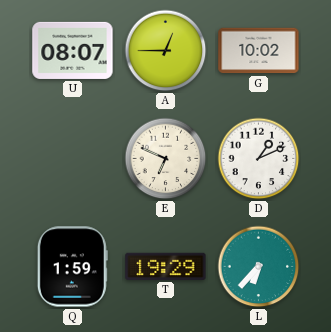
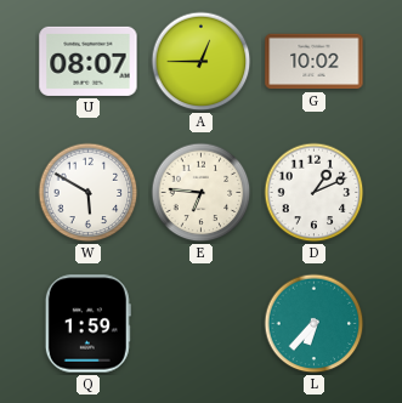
W: none -> 5:50 (89, 193)
E: 6:49 -> 6:46 (202, 193)
T: 19:29 -> none (166, 266)
